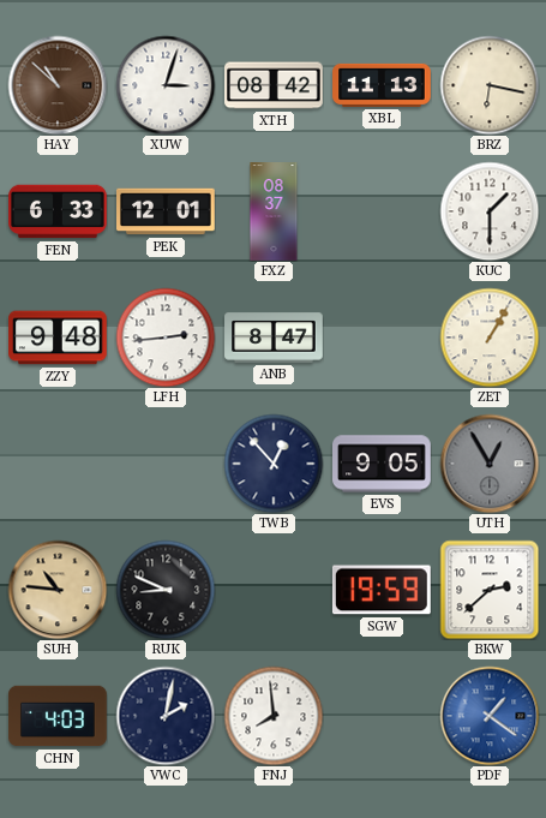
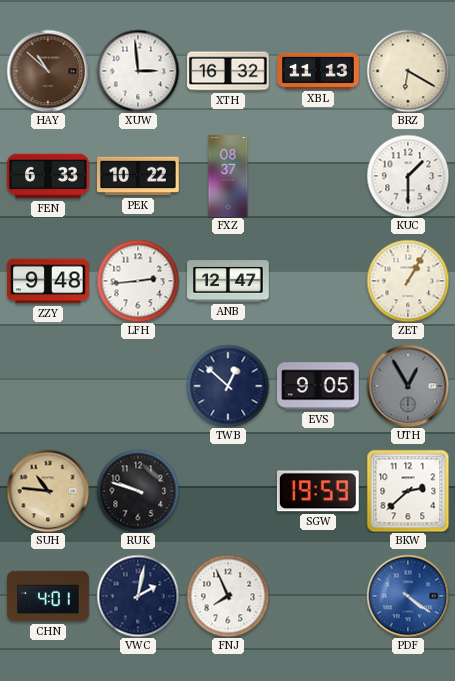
XUW: 3:03 -> 2:59 (138, 71)
XTH: 08:42 -> 16:32 (228, 71)
BRZ: 6:17 -> 6:20 (408, 71)
PEK: 12:01 -> 10:22 (139, 176)
ANB: 8:47 -> 12:47 (228, 281)
TWB: 12:53 -> 12:52 (228, 386)
RUK: 8:49 -> 9:48 (138, 491)
CHN: 4:03 -> 4:01 (48, 596)
FNJ: 7:59 -> 7:56 (228, 596)
PDF: 1:21 -> 4:21 (408, 596)
